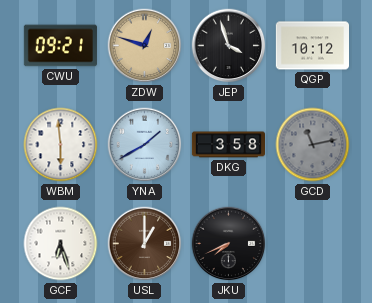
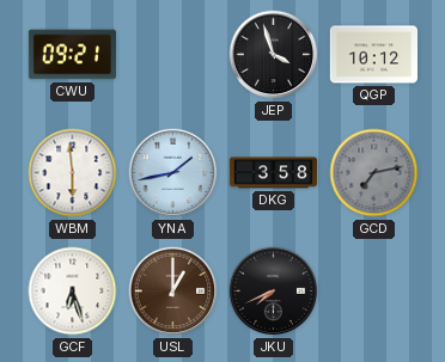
ZDW: 12:48 -> none (145, 46)
YNA: 1:40 -> 1:43 (173, 173)
GCD: 11:13 -> 7:13 (374, 173)
